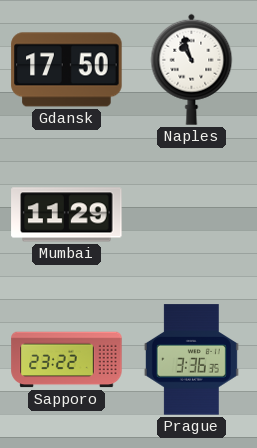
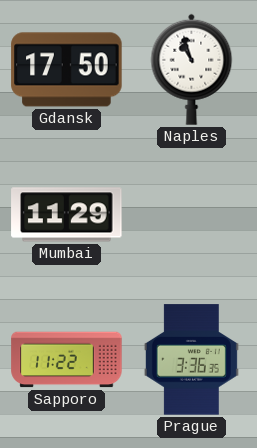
Sapporo: 23:22 -> 11:22 (67, 360)
